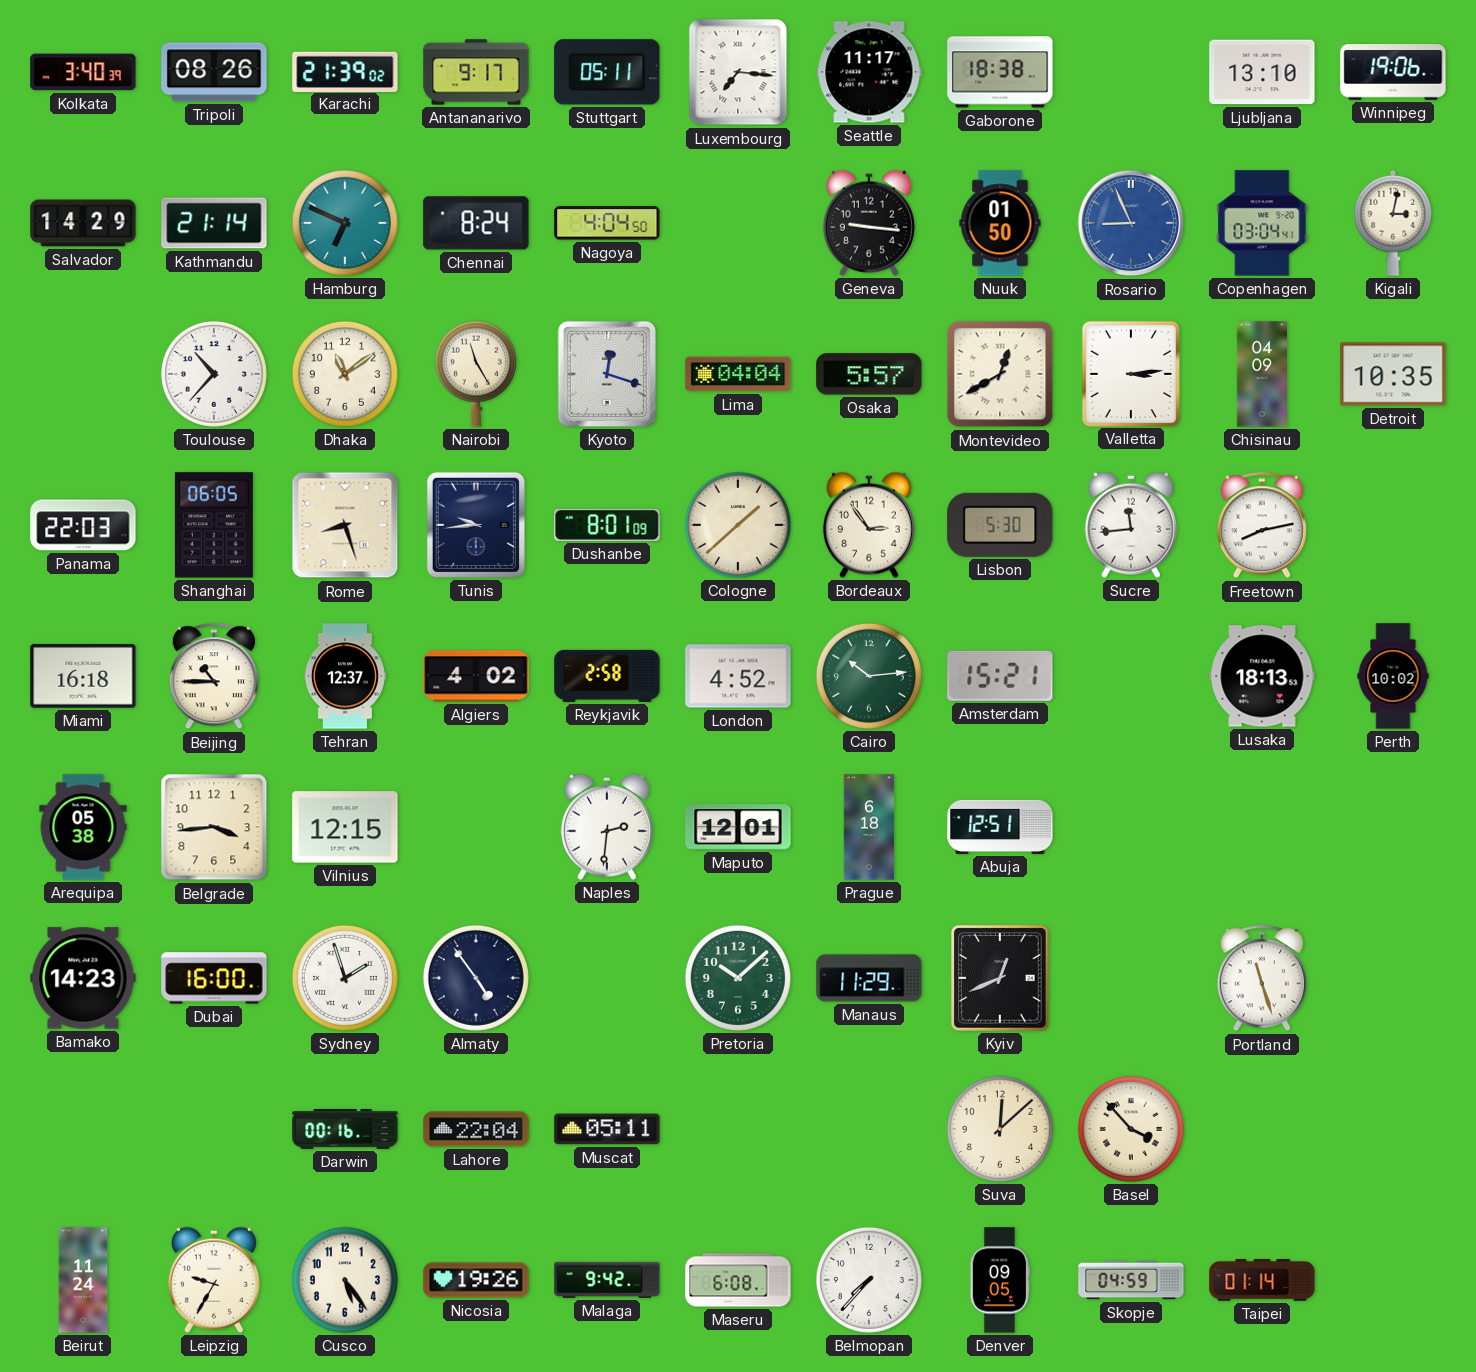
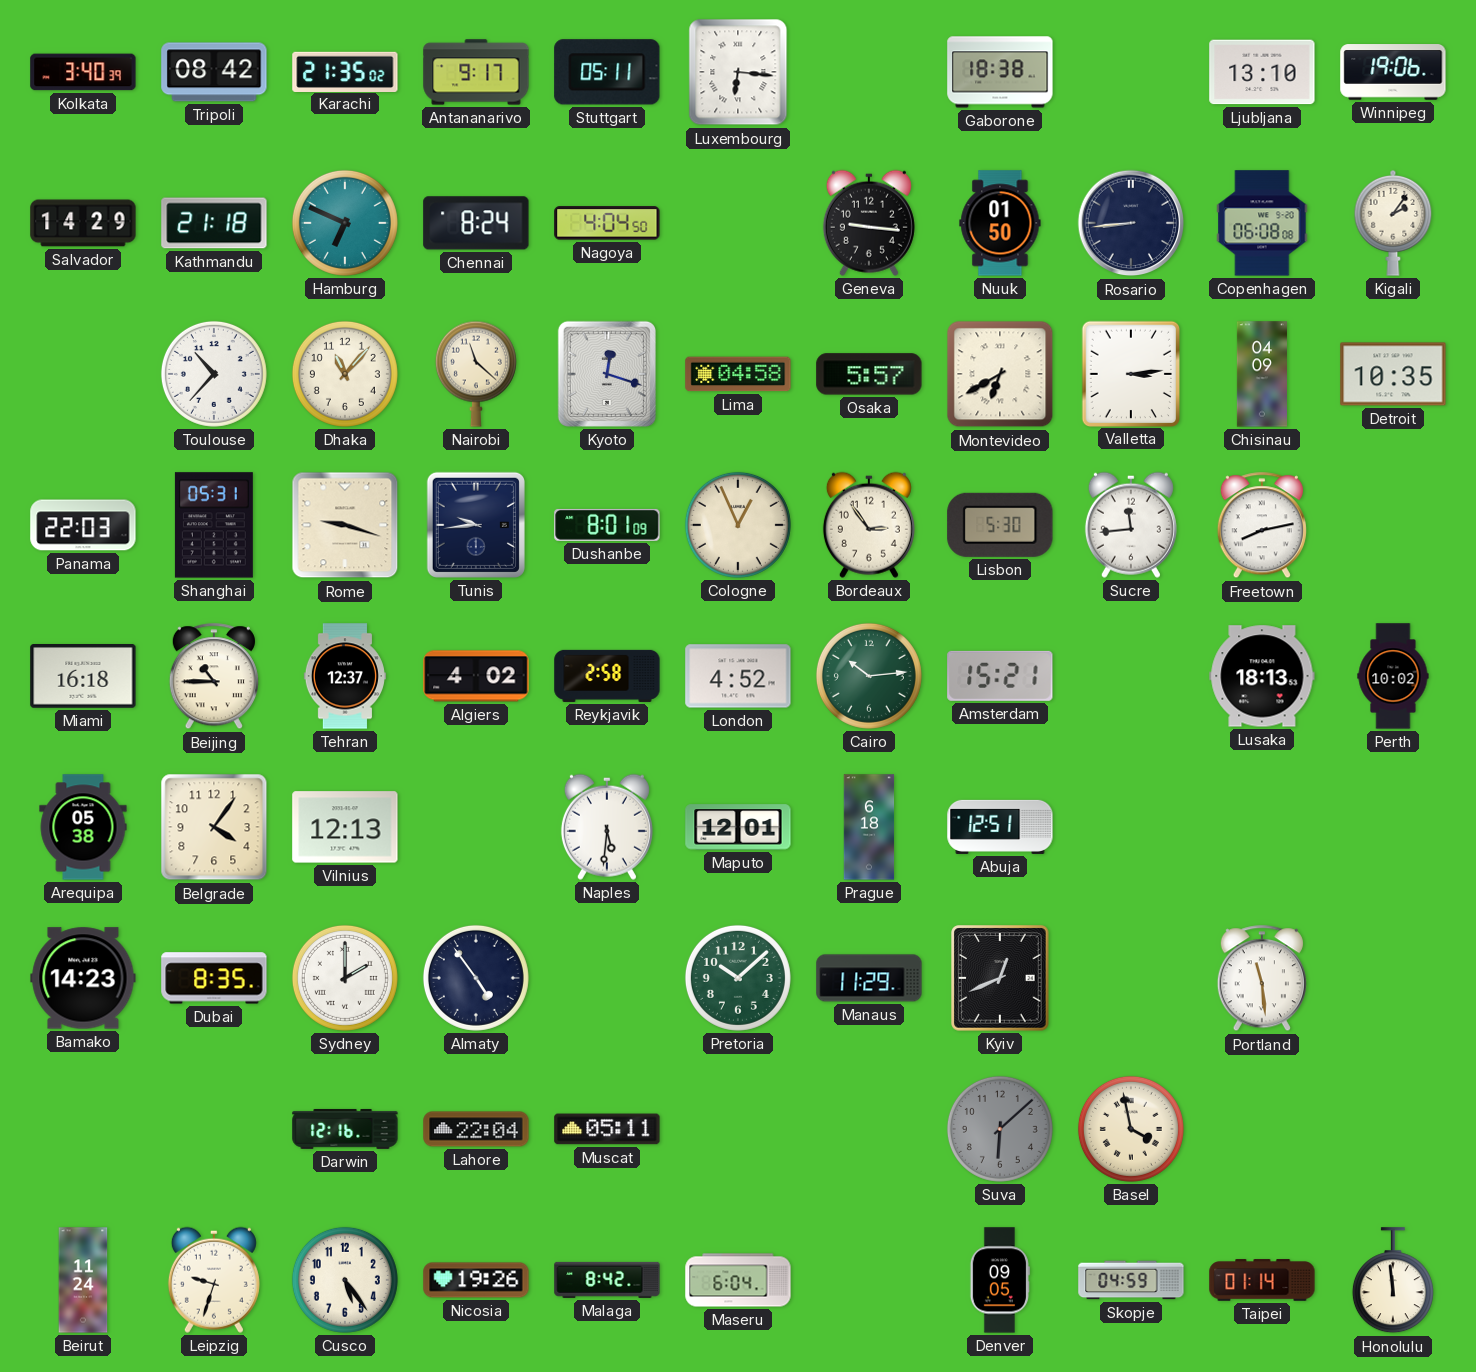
Tripoli: 08:26 -> 08:42 (214, 72)
Karachi: 21:39 -> 21:35 (345, 71)
Luxembourg: 7:16 -> 6:16 (738, 72)
Seattle: 11:17 -> none (869, 72)
Kathmandu: 21:14 -> 21:18 (214, 223)
Rosario: 8:56 -> 8:44 (1131, 223)
Rosario dial: blue -> navy (1131, 223)
Copenhagen: 03:04 -> 06:08 (1262, 223)
Kigali: 3:02 -> 2:06 (1393, 223)
Dhaka: 11:09 -> 11:07 (345, 374)
Nairobi: 11:25 -> 11:22 (476, 374)
Lima: 04:04 -> 04:58 (738, 374)
Montevideo: 12:40 -> 6:40 (1000, 374)
Shanghai: 06:05 -> 05:31 (214, 525)
Rome: 8:27 -> 9:18 (345, 525)
Cologne: 1:38 -> 12:56 (738, 525)
Belgrade: 3:44 -> 4:06 (214, 827)
Vilnius: 12:15 -> 12:13 (345, 827)
Naples: 2:31 -> 5:31 (607, 827)
Dubai: 16:00 -> 8:35 (214, 978)
Sydney: 1:57 -> 2:00 (345, 978)
Portland: 11:27 -> 11:29 (1262, 979)
Darwin: 00:16 -> 12:16 (345, 1129)
Suva: 12:08 -> 6:08 (1000, 1129)
Suva dial: cream -> grey (1000, 1129)
Basel: 3:53 -> 3:58 (1131, 1129)
Leipzig: 9:35 -> 9:33 (214, 1280)
Malaga: 9:42 -> 8:42 (607, 1280)
Maseru: 6:08 -> 6:04 (738, 1280)
Belmopan: 7:37 -> none (869, 1280)
Honolulu: none -> 11:59 (1393, 1281)
